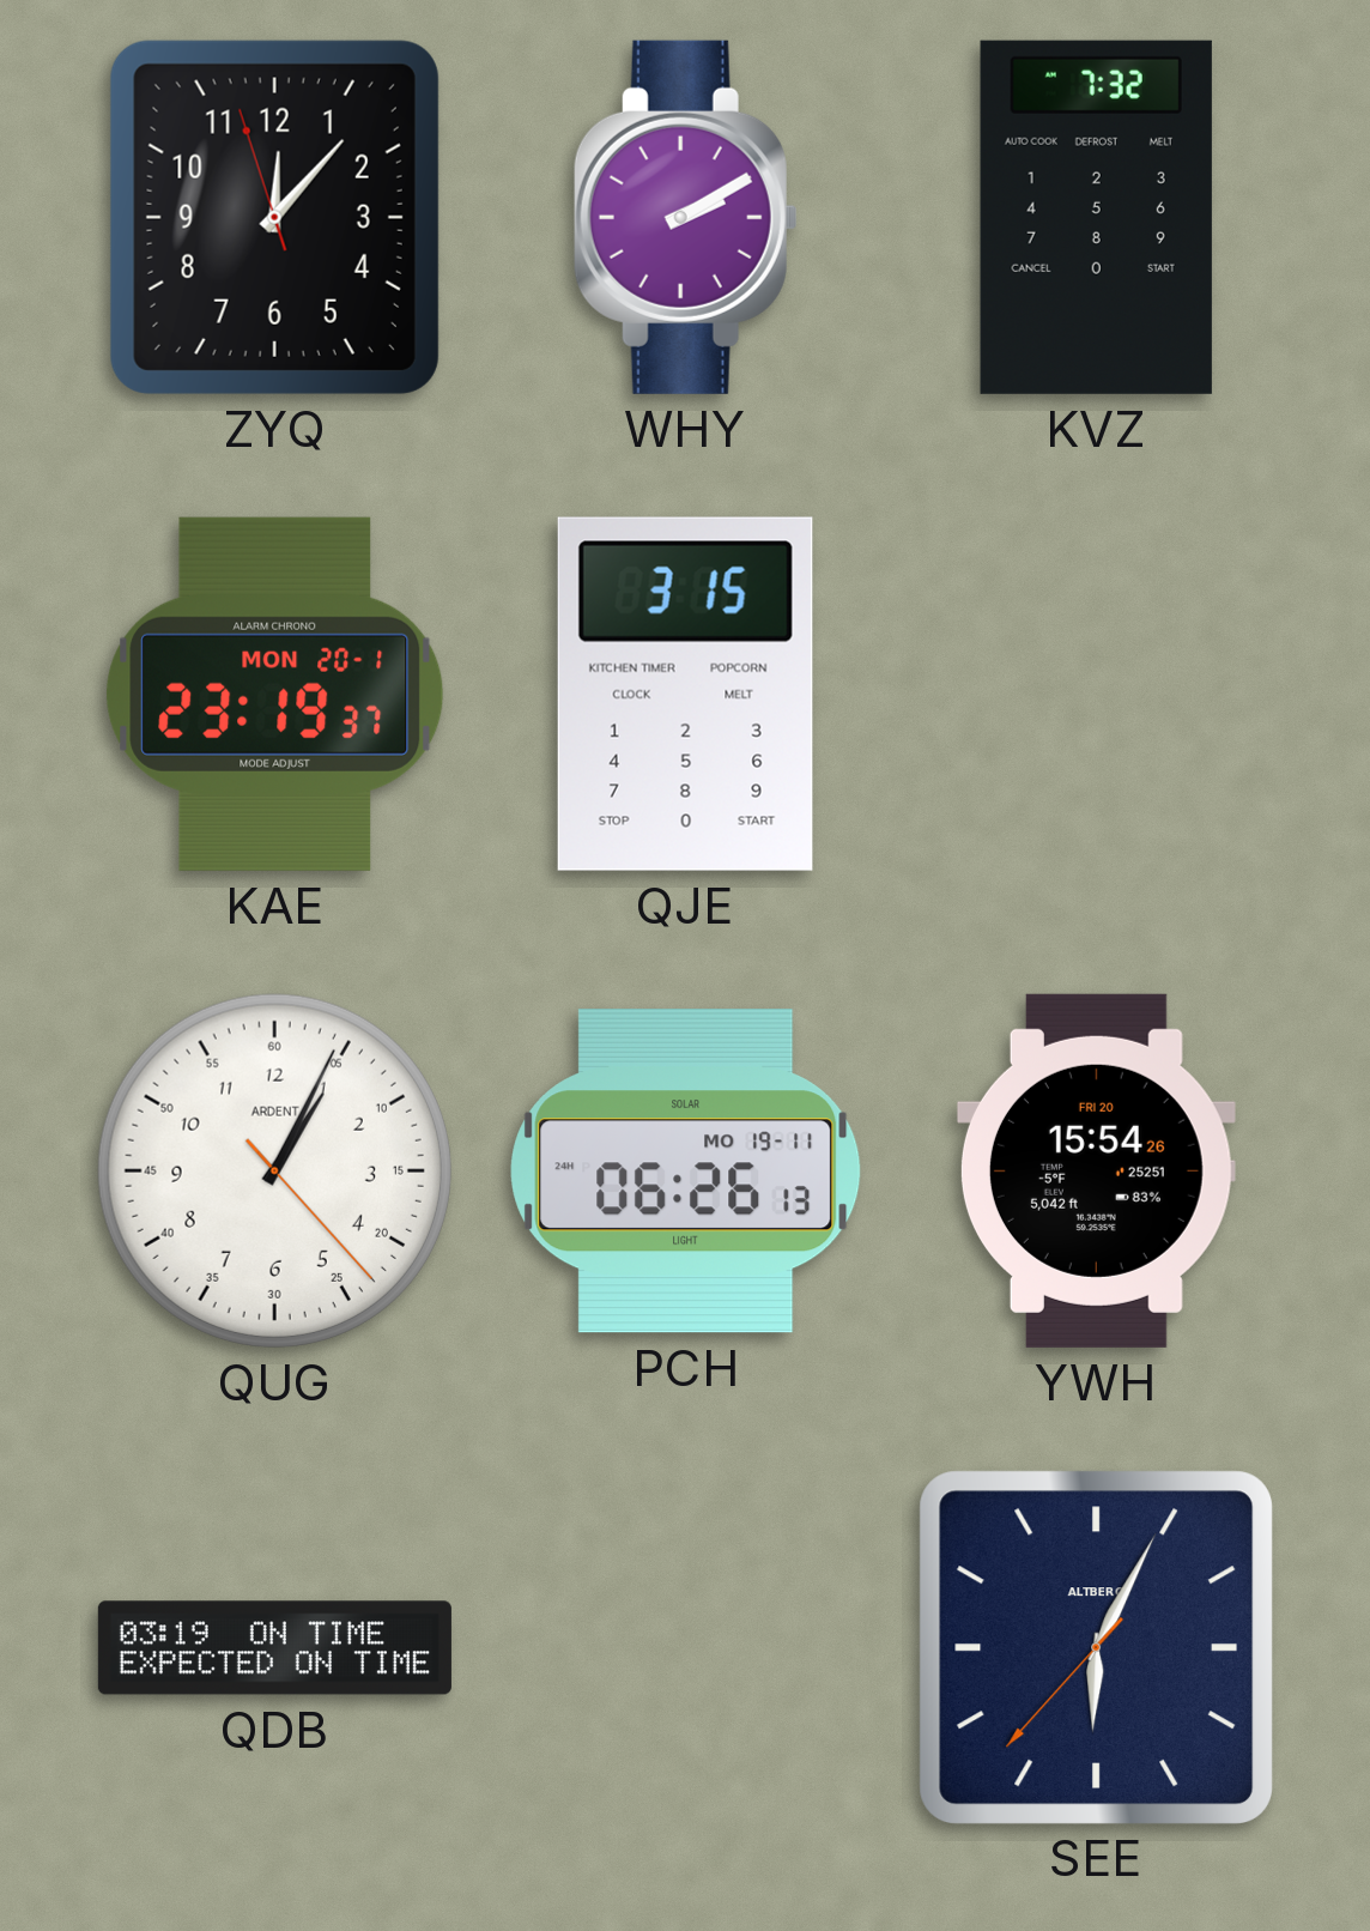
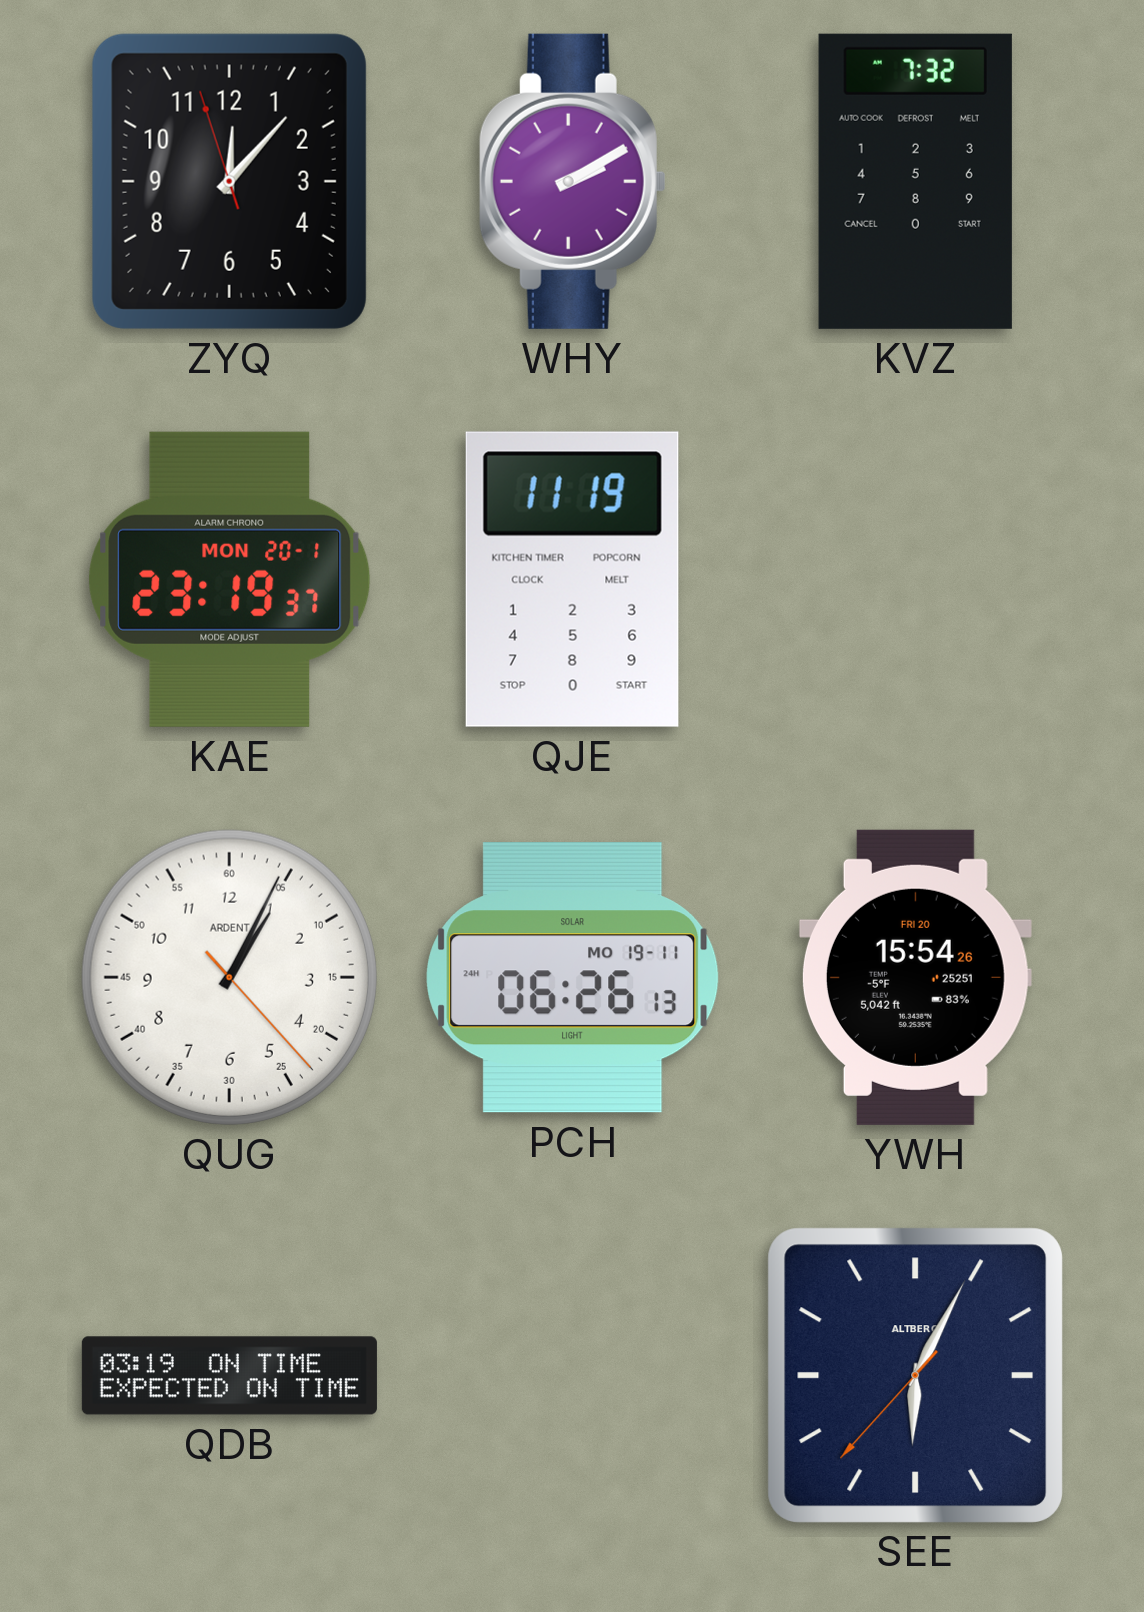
QJE: 3:15 -> 11:19 (572, 579)
